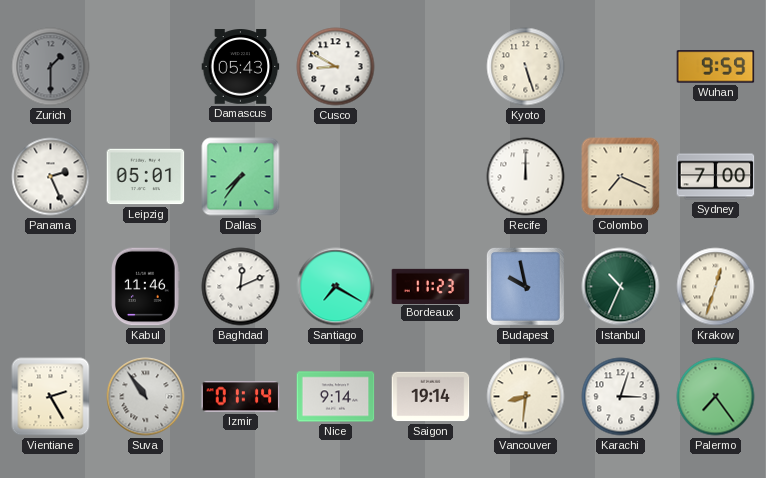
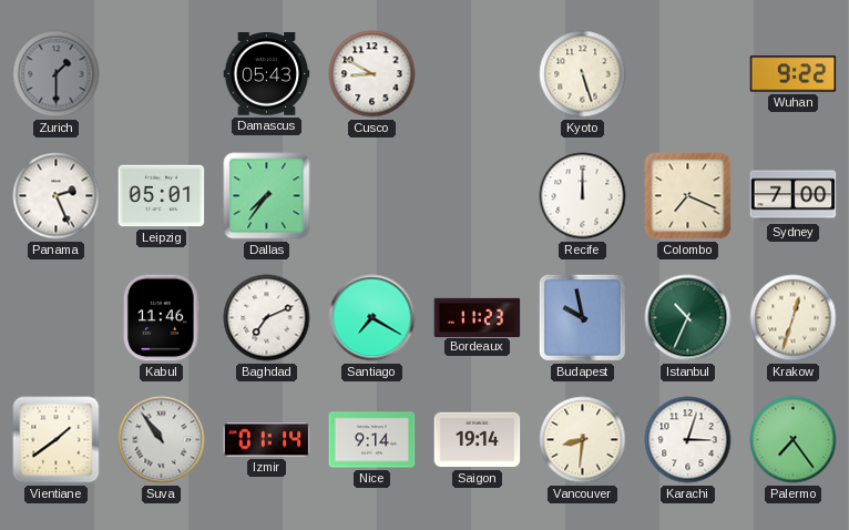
Wuhan: 9:59 -> 9:22 (794, 74)
Baghdad: 12:11 -> 7:11 (267, 318)
Vientiane: 2:25 -> 1:39 (57, 440)
